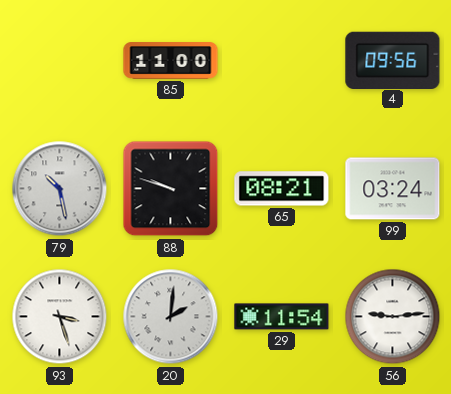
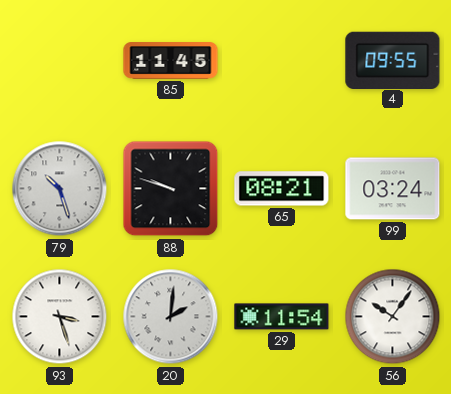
85: 11:00 -> 11:45 (171, 61)
4: 09:56 -> 09:55 (393, 60)
79: 10:28 -> 10:27 (60, 189)
56: 9:14 -> 10:06 (393, 317)
